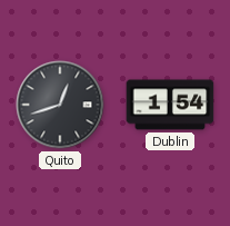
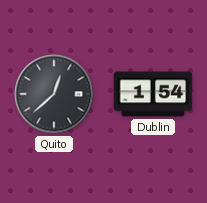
Quito: 12:42 -> 12:38 (54, 94)
